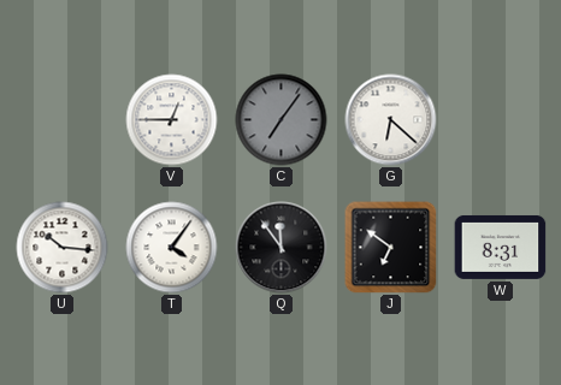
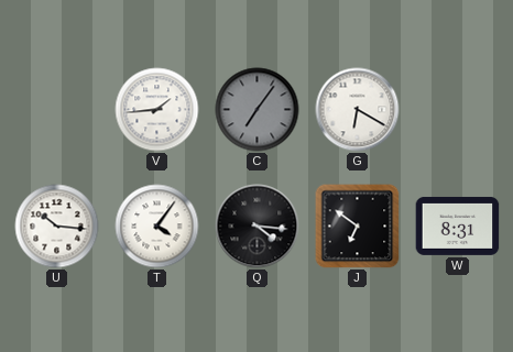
V: 12:45 -> 1:44 (157, 110)
G: 6:22 -> 6:20 (358, 110)
Q: 11:54 -> 4:16 (258, 227)
